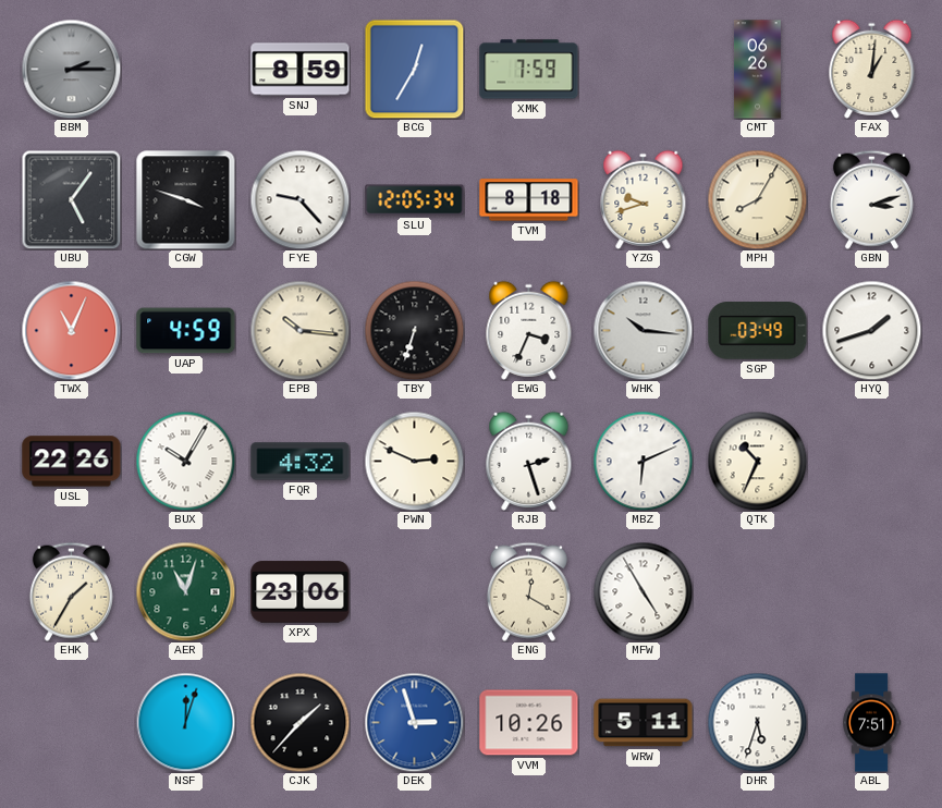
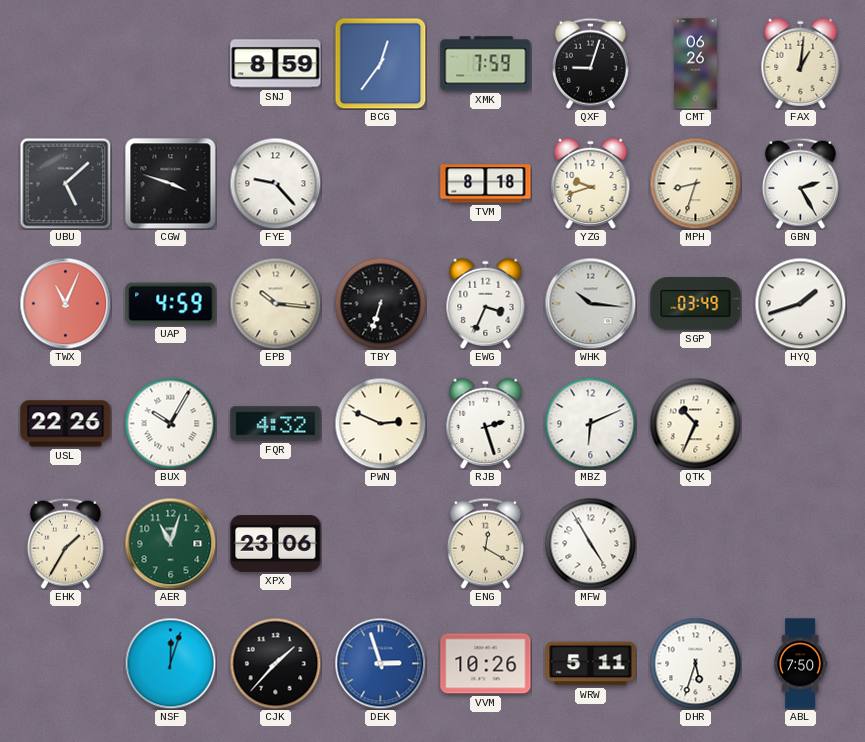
BBM: 2:15 -> none (71, 69)
BCG: 12:35 -> 12:36 (380, 63)
QXF: none -> 9:03 (590, 63)
UBU: 5:06 -> 5:08 (65, 183)
SLU: 12:05 -> none (415, 200)
MPH: 8:05 -> 8:33 (695, 183)
GBN: 3:12 -> 2:25 (800, 183)
ABL: 7:51 -> 7:50 (800, 664)
